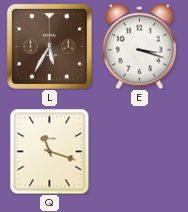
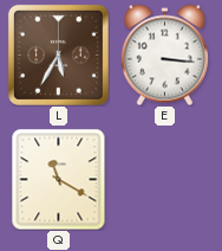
E: 3:18 -> 3:16 (164, 54)
Q: 11:18 -> 11:20 (59, 179)
